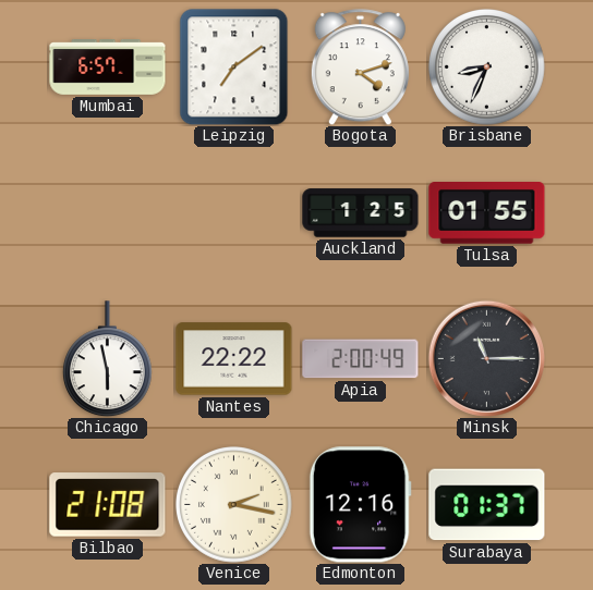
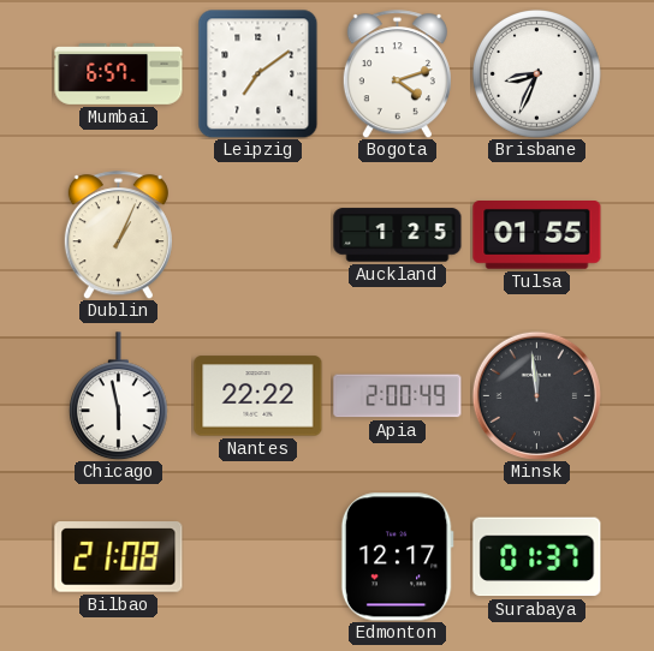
Dublin: none -> 1:04 (118, 235)
Minsk: 11:15 -> 11:59 (536, 395)
Venice: 2:17 -> none (234, 505)
Edmonton: 12:16 -> 12:17 (397, 557)
